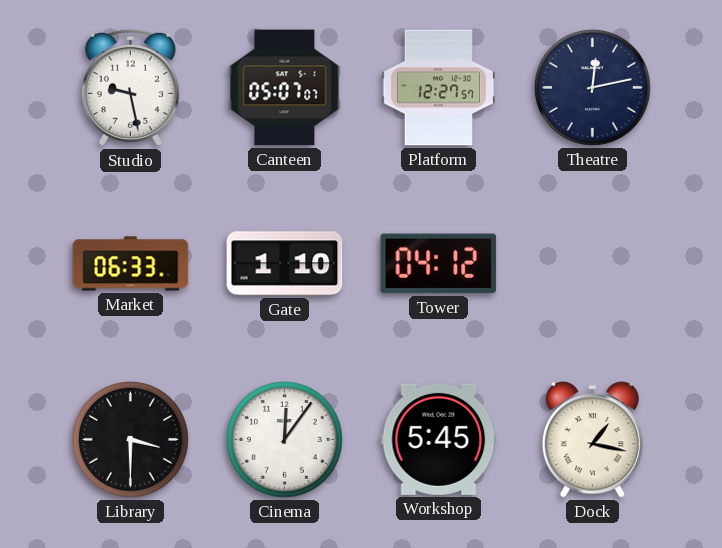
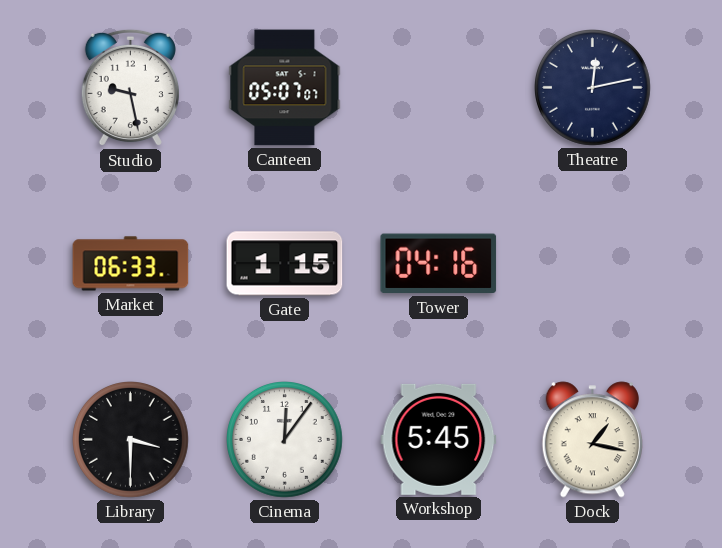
Platform: 12:27 -> none (439, 88)
Gate: 1:10 -> 1:15 (285, 264)
Tower: 04:12 -> 04:16 (439, 264)
